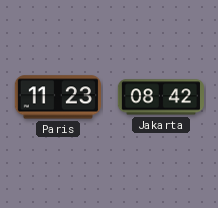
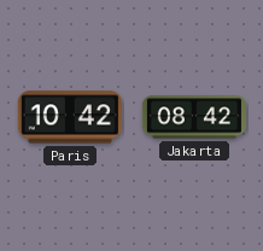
Paris: 11:23 -> 10:42 (70, 117)
